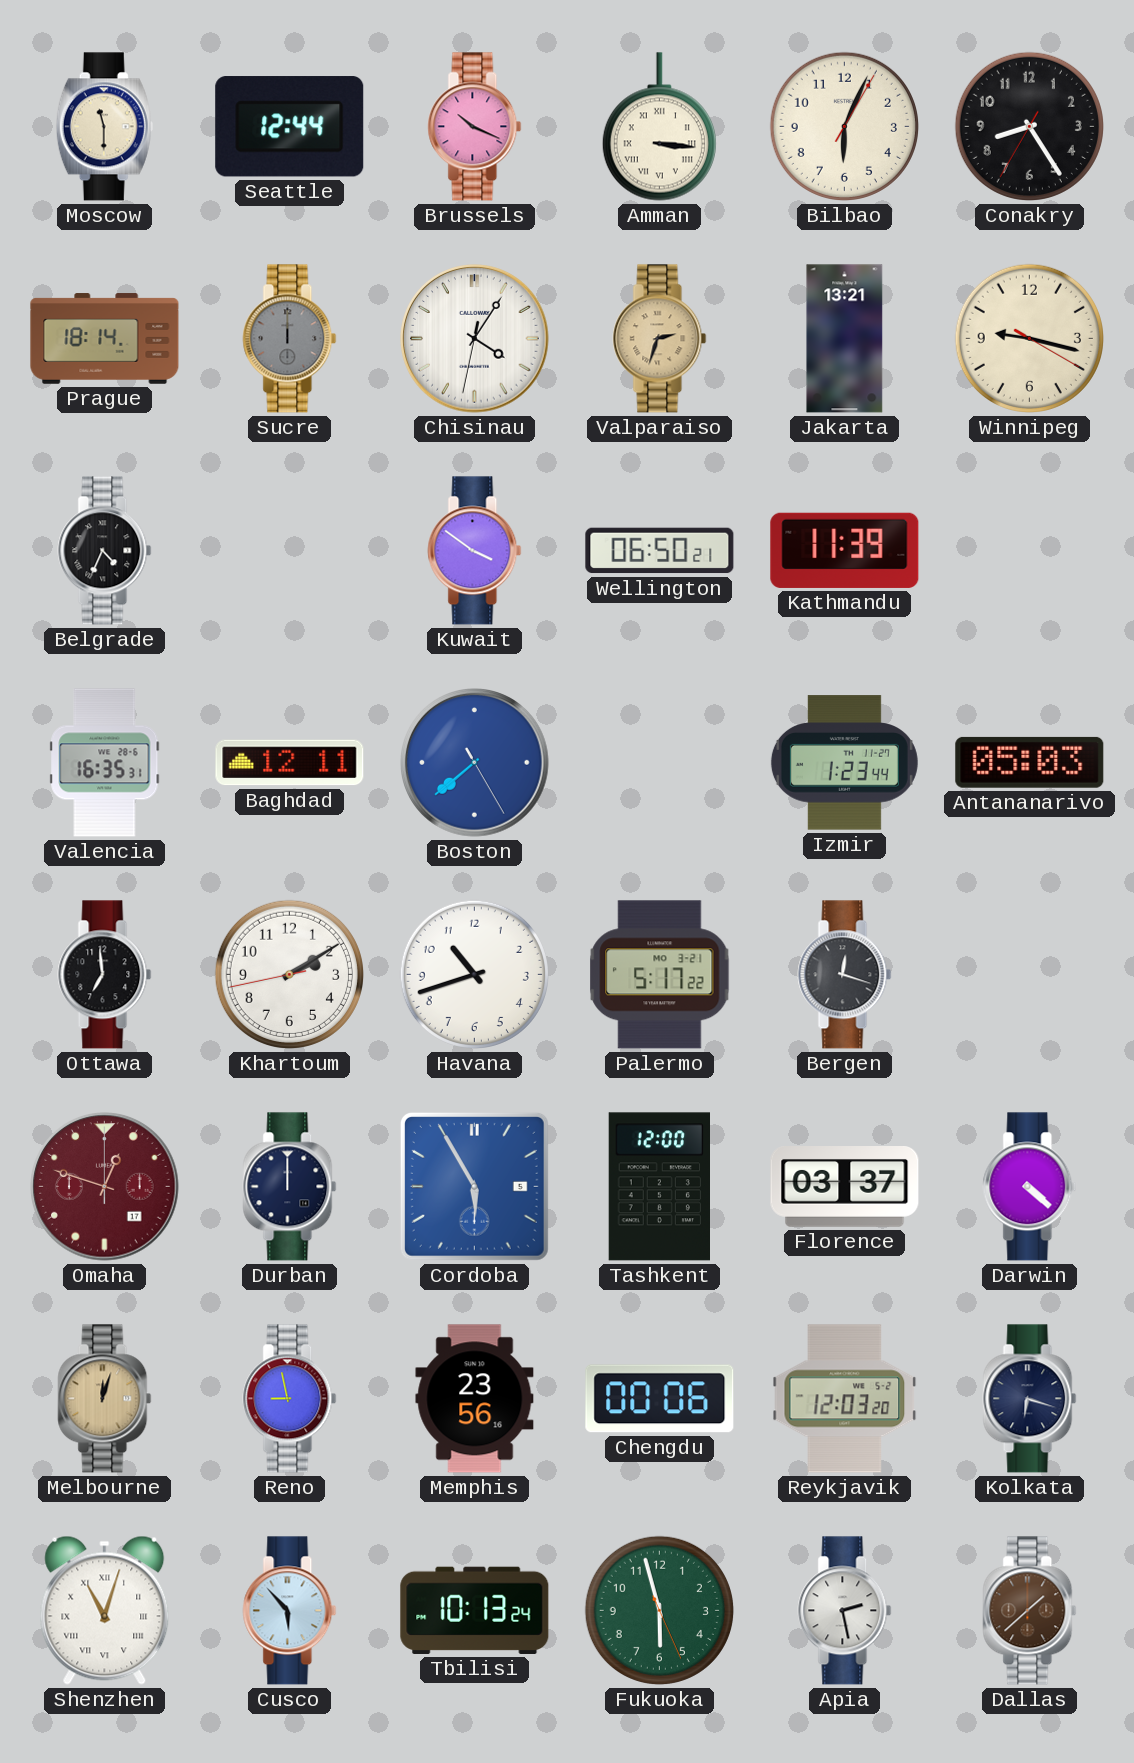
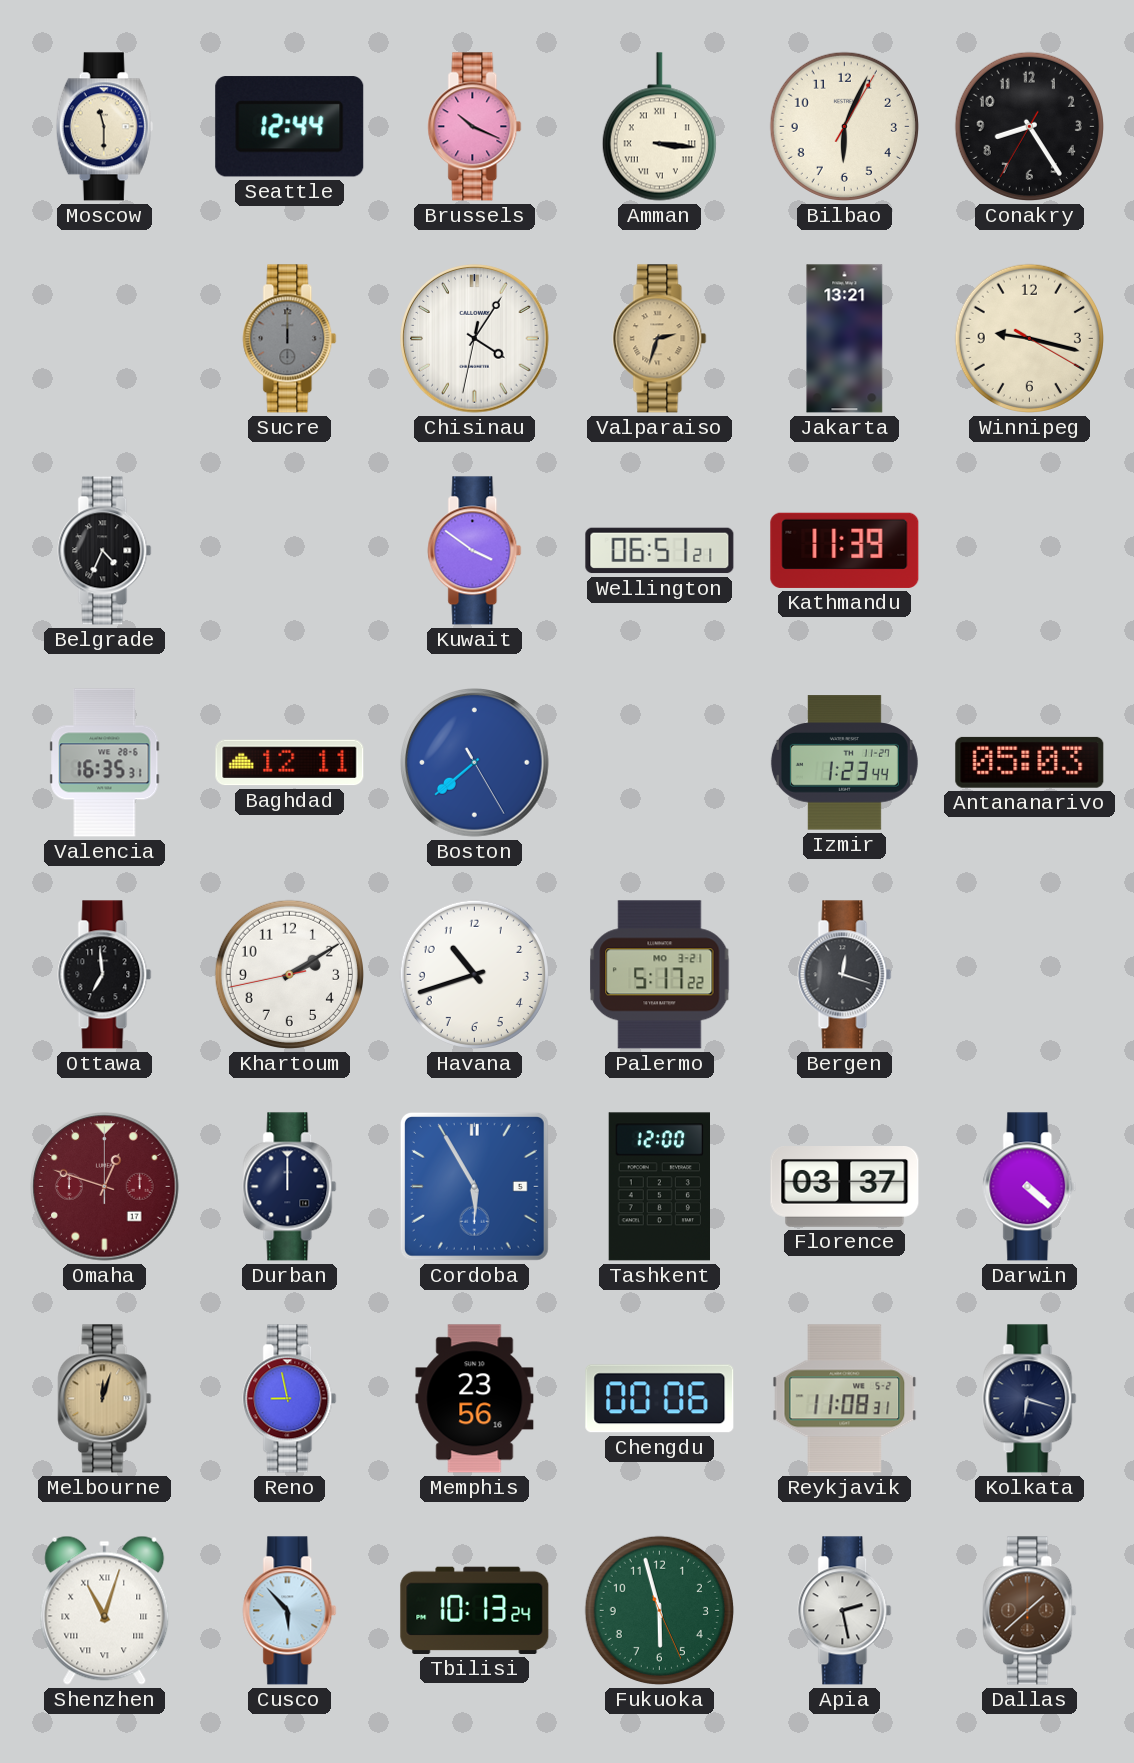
Prague: 18:14 -> none (105, 339)
Wellington: 06:50 -> 06:51 (660, 551)
Reykjavik: 12:03 -> 11:08 (845, 1399)
